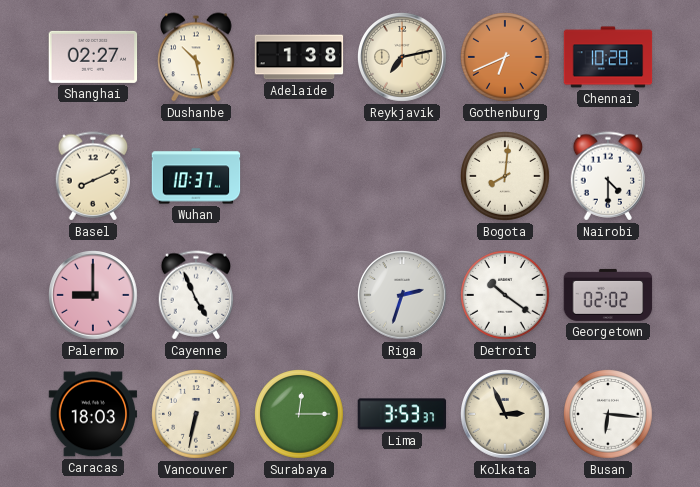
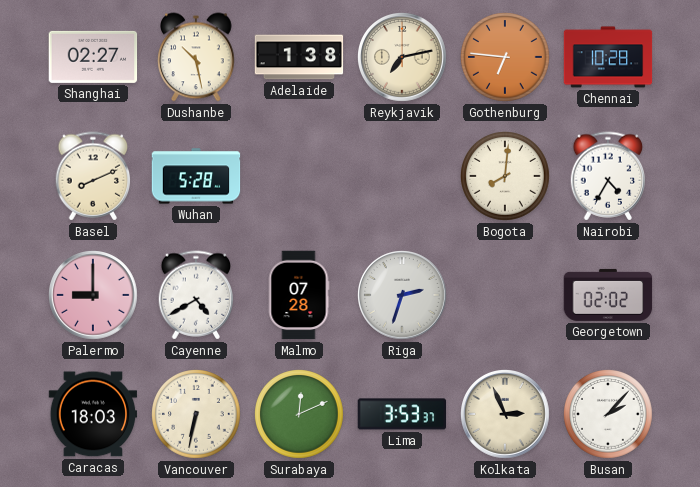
Gothenburg: 6:41 -> 6:46 (506, 58)
Wuhan: 10:37 -> 5:28 (196, 176)
Nairobi: 4:30 -> 4:35 (608, 176)
Cayenne: 4:56 -> 4:40 (196, 295)
Malmo: none -> 07:28 (299, 295)
Detroit: 10:21 -> none (506, 296)
Surabaya: 12:15 -> 12:11 (300, 415)
Busan: 6:16 -> 2:07 (609, 415)
